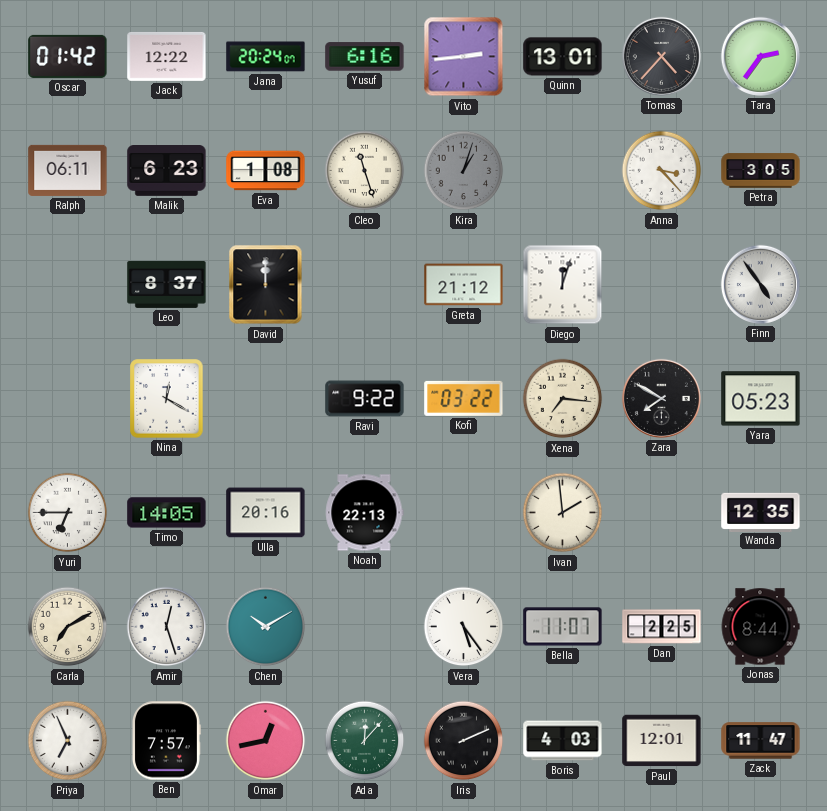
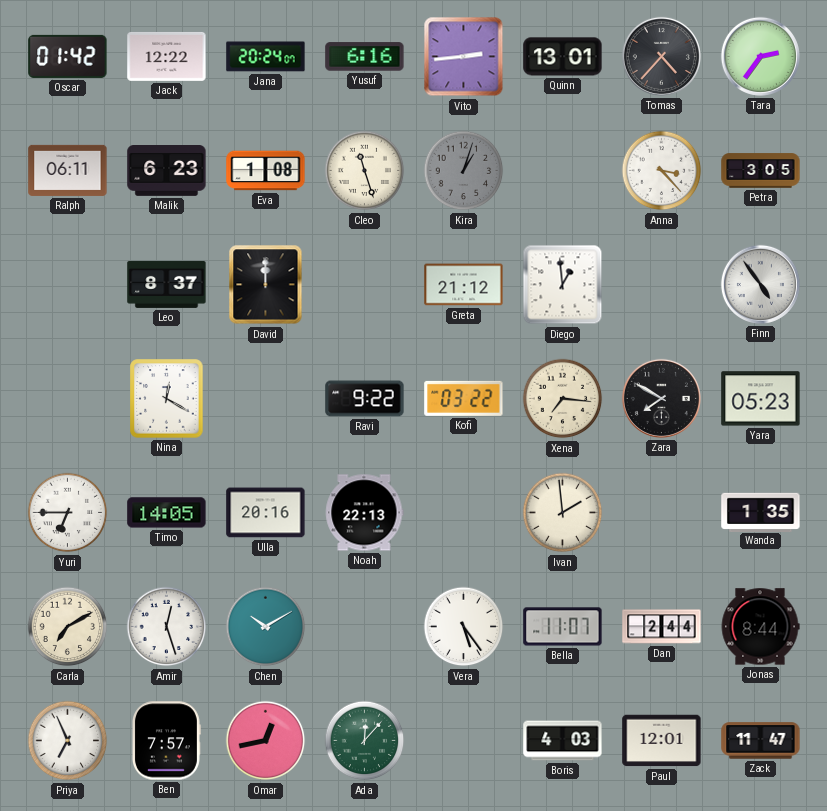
Diego: 12:03 -> 12:59 (563, 285)
Wanda: 12:35 -> 1:35 (761, 512)
Dan: 2:25 -> 2:44 (662, 627)
Iris: 2:11 -> none (464, 741)
